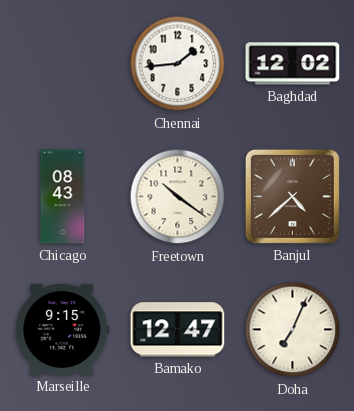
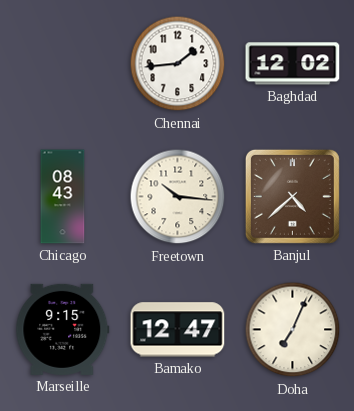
Freetown: 10:21 -> 10:16 (178, 197)
